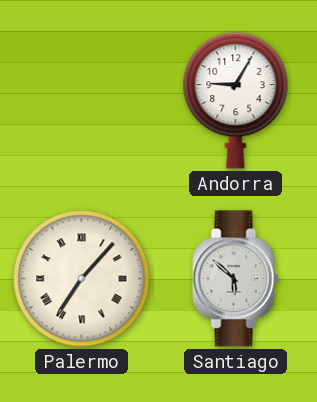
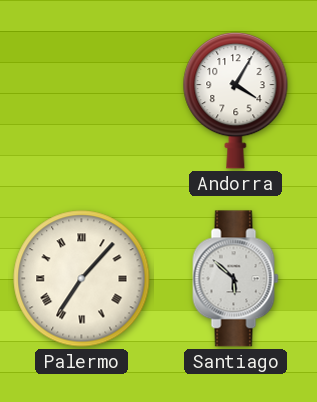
Andorra: 9:05 -> 4:05 (236, 100)
